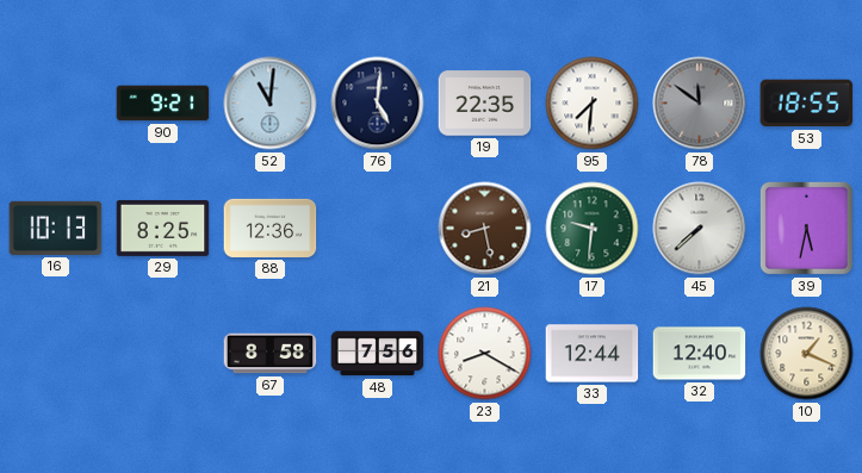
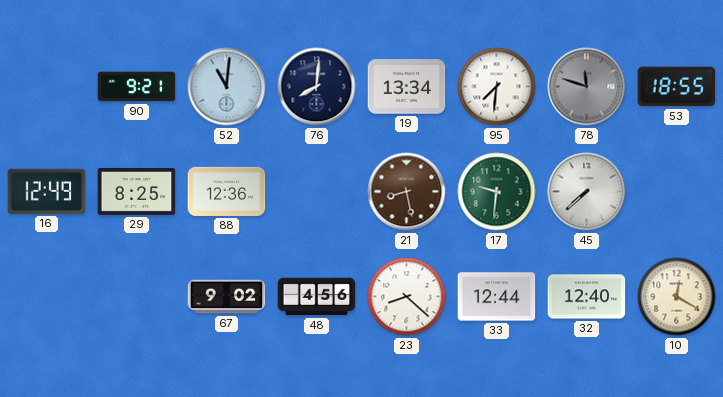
76: 5:01 -> 8:01 (317, 87)
19: 22:35 -> 13:34 (407, 87)
78: 11:51 -> 11:48 (587, 87)
16: 10:13 -> 12:49 (47, 191)
39: 5:32 -> none (806, 228)
67: 8:58 -> 9:02 (227, 297)
48: 7:56 -> 4:56 (317, 297)
23: 8:20 -> 8:22 (407, 297)
10: 1:19 -> 12:20 (677, 297)
